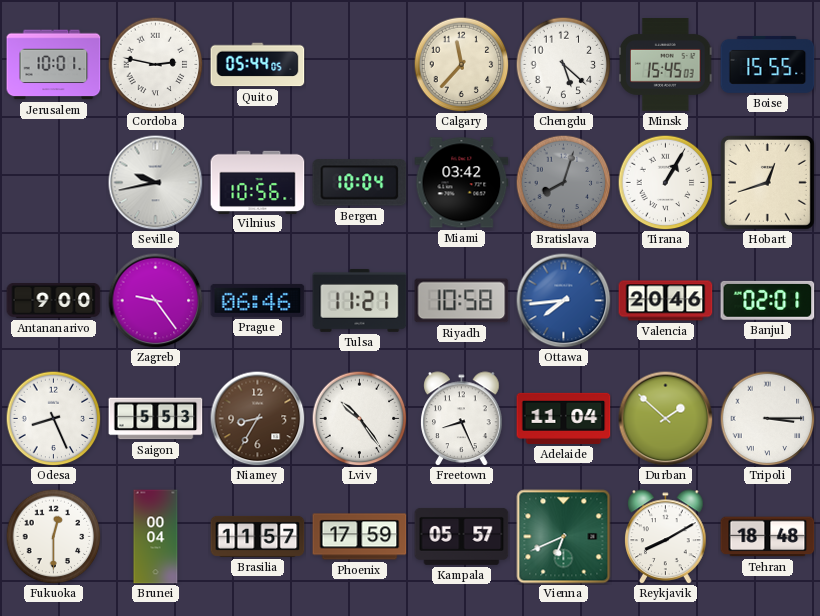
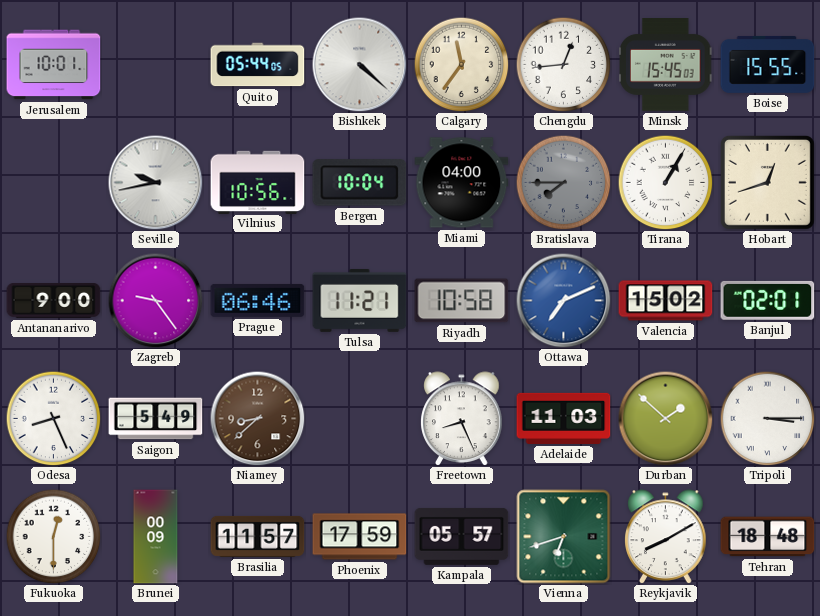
Cordoba: 2:47 -> none (155, 64)
Bishkek: none -> 4:22 (359, 64)
Calgary: 11:37 -> 11:36 (461, 64)
Chengdu: 5:22 -> 12:44 (563, 64)
Miami: 03:42 -> 04:00 (462, 183)
Bratislava: 8:03 -> 7:45 (563, 182)
Ottawa: 7:44 -> 7:11 (563, 300)
Valencia: 20:46 -> 15:02 (666, 301)
Saigon: 5:53 -> 5:49 (156, 419)
Niamey: 8:35 -> 8:38 (257, 418)
Lviv: 10:24 -> none (359, 418)
Adelaide: 11:04 -> 11:03 (564, 418)
Brunei: 00:04 -> 00:09 (156, 537)
Vienna: 6:41 -> 6:42 (564, 537)
